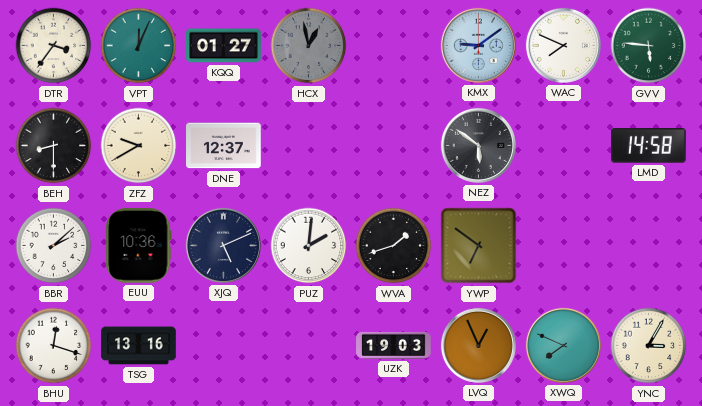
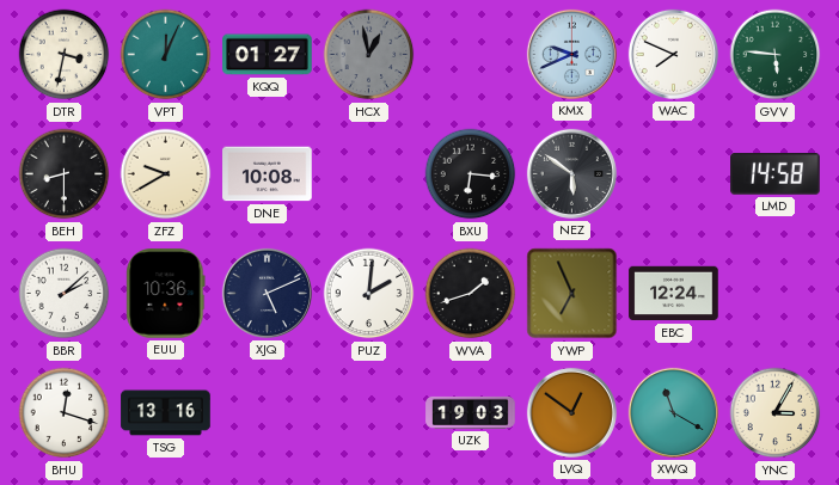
DTR: 3:36 -> 3:32 (65, 55)
KMX: 9:09 -> 9:41 (571, 54)
DNE: 12:37 -> 10:08 (268, 174)
BXU: none -> 6:16 (471, 174)
YWP: 6:51 -> 6:56 (572, 294)
EBC: none -> 12:24 (674, 294)
LVQ: 12:56 -> 12:51 (571, 412)
XWQ: 7:49 -> 11:20 (673, 412)
